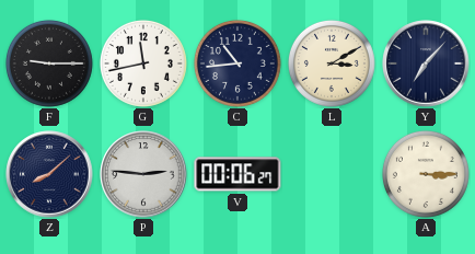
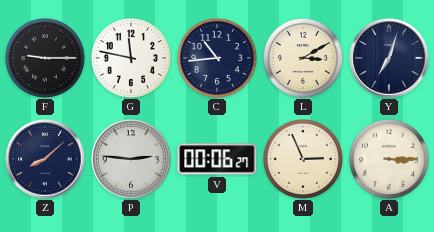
G: 11:43 -> 11:47 (131, 58)
Y: 7:07 -> 7:03 (389, 58)
M: none -> 2:56 (303, 159)
